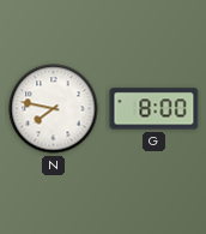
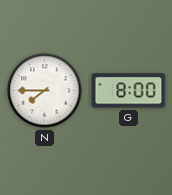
N: 7:47 -> 7:45 (45, 91)
